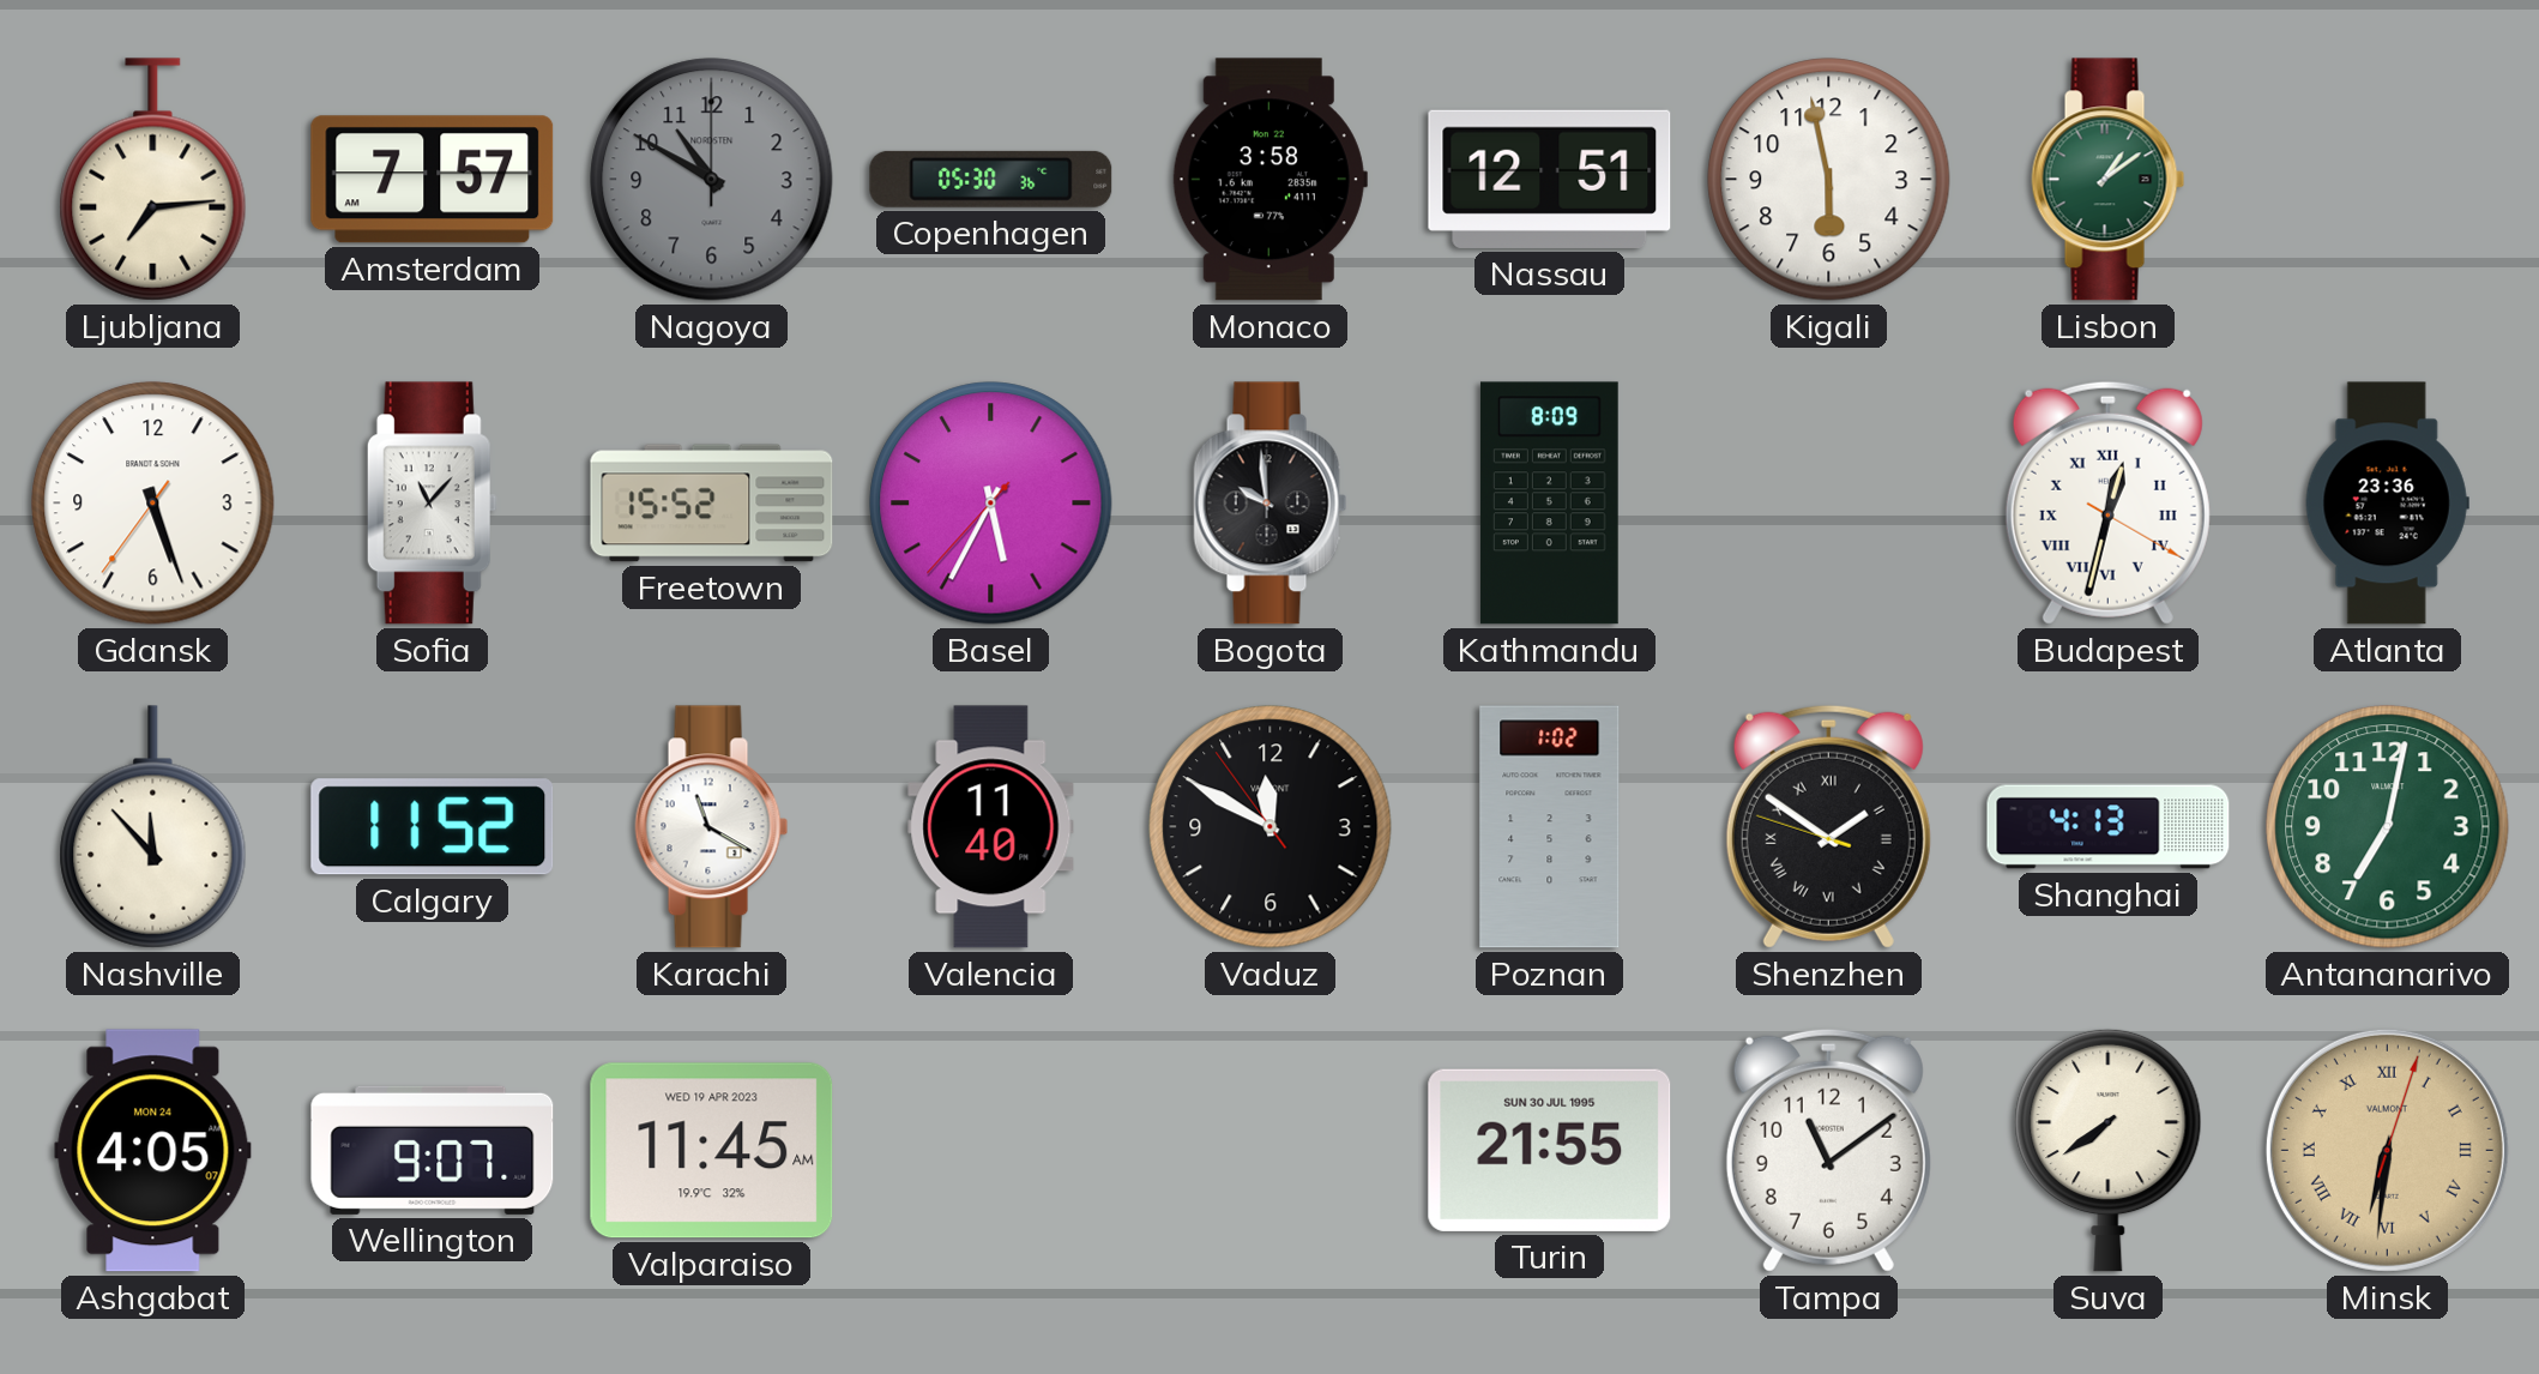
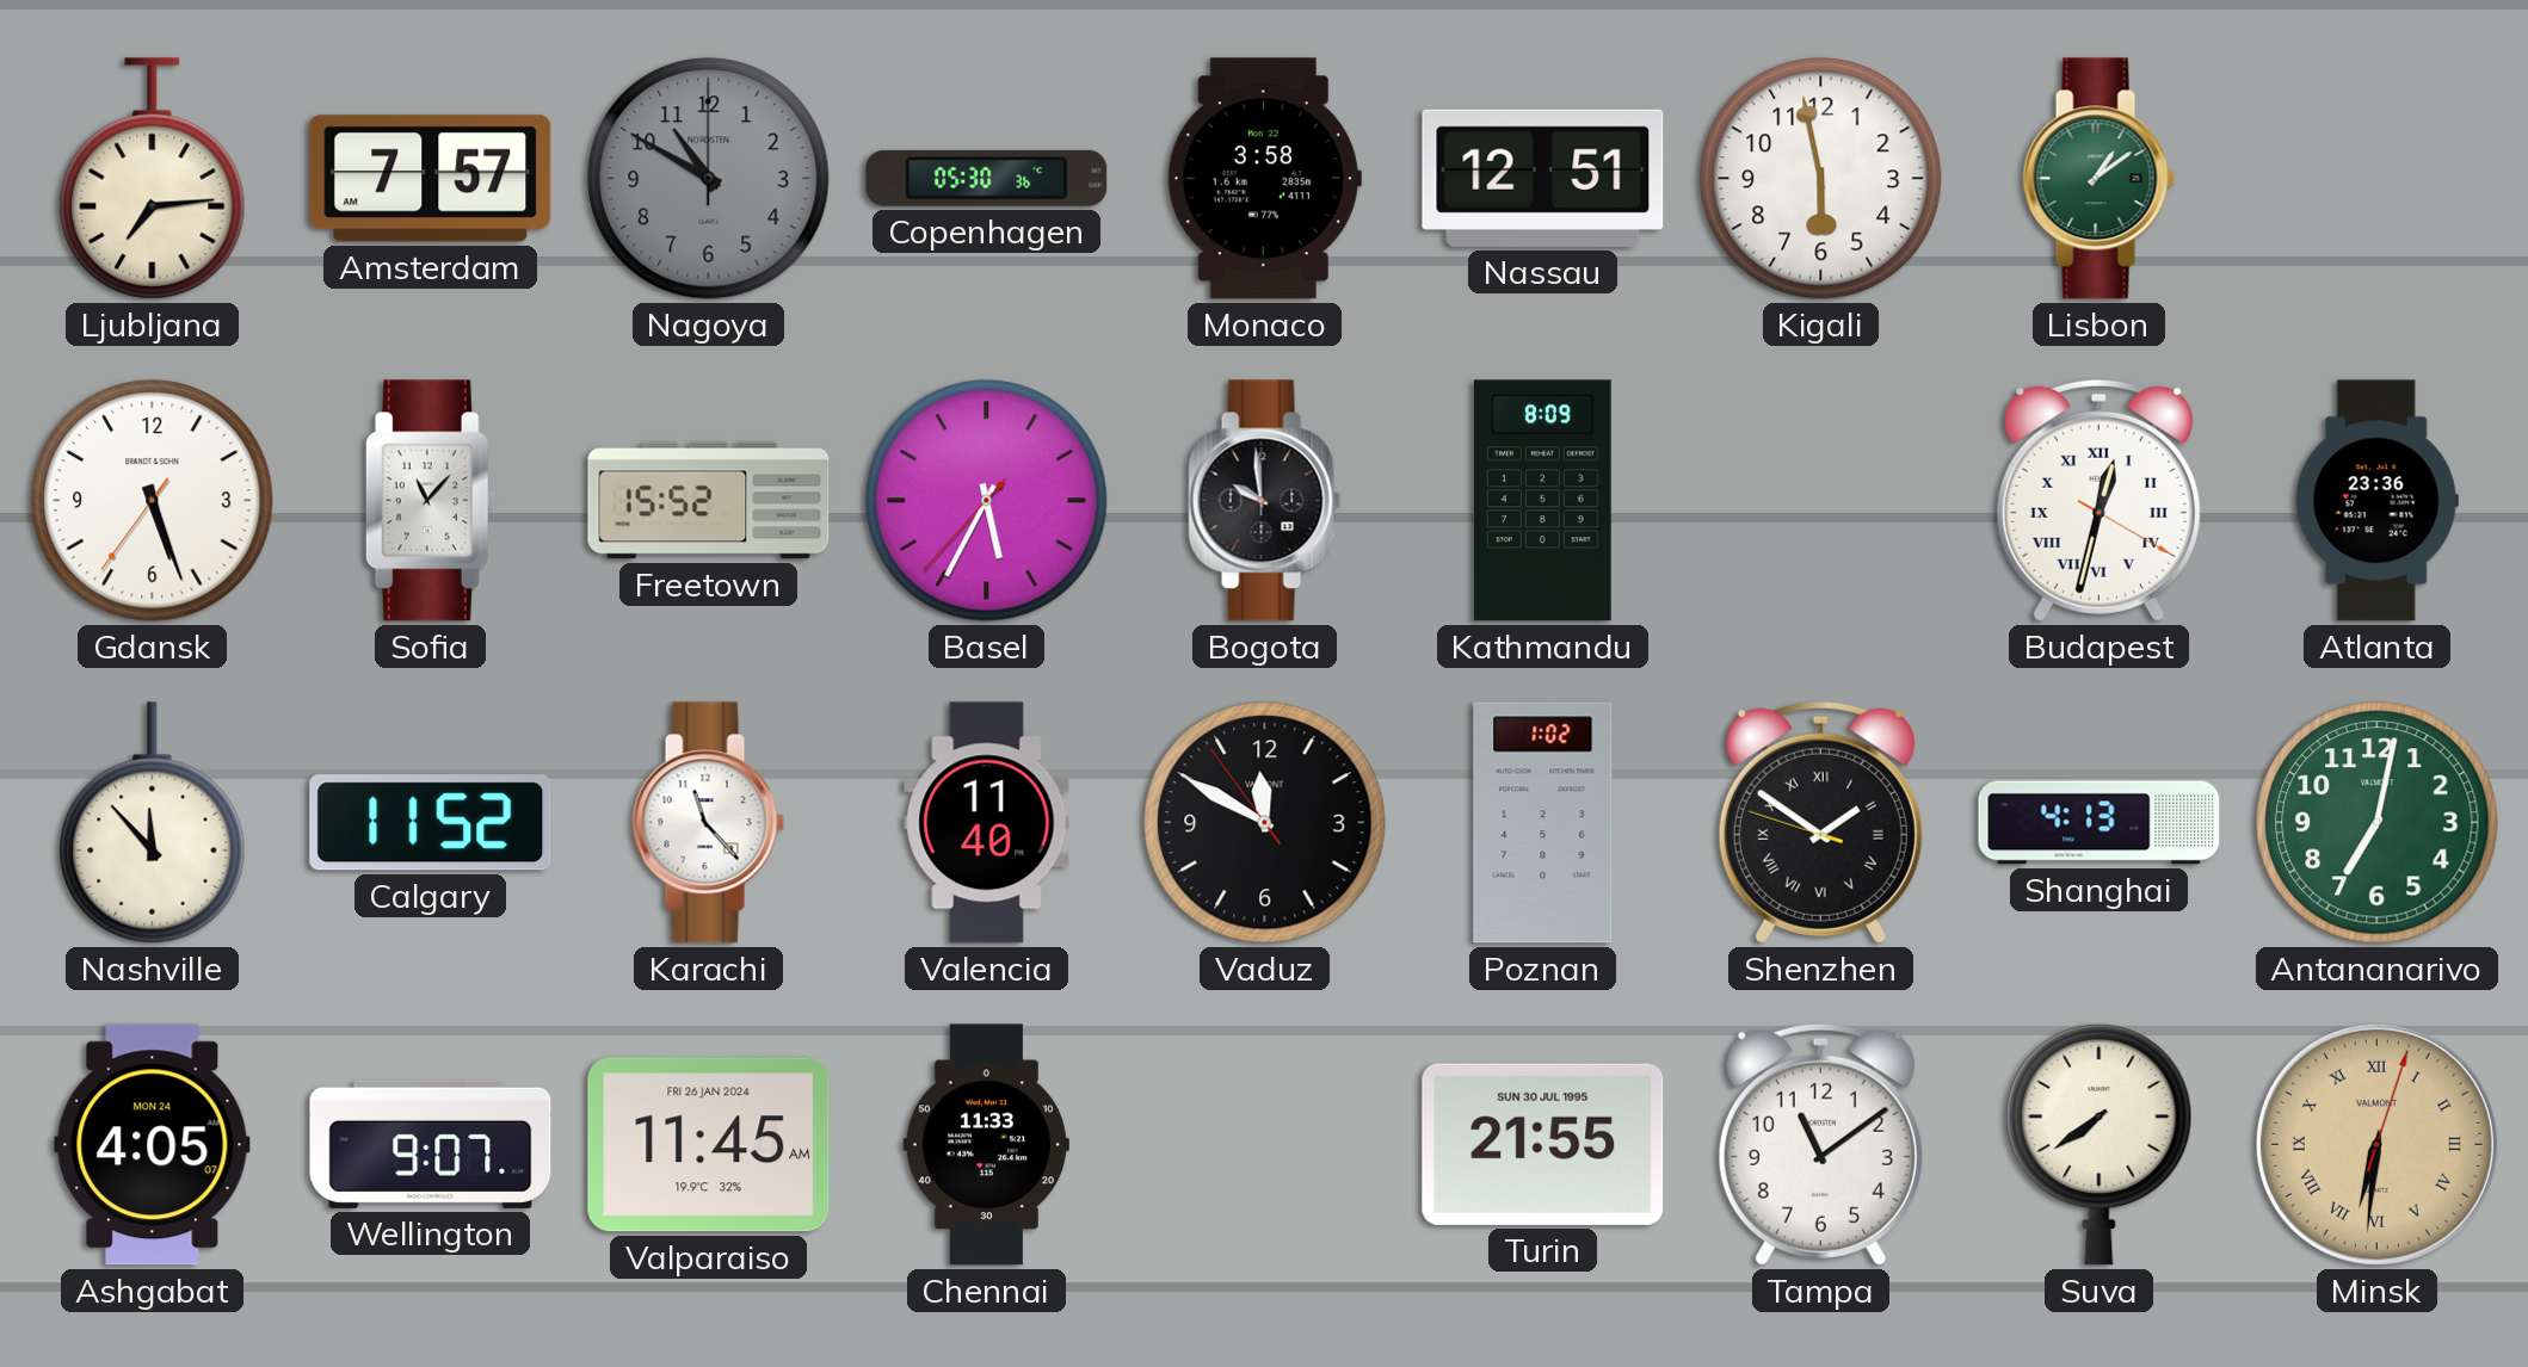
Karachi: 11:20 -> 11:23 (709, 823)
Valparaiso date: WED 19 APR 2023 -> FRI 26 JAN 2024 (709, 1145)
Chennai: none -> 11:33 (986, 1145)
